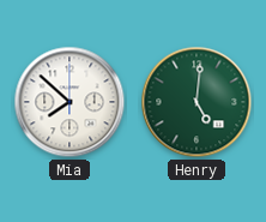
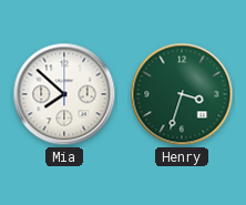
Henry: 5:01 -> 3:33 (182, 94)
